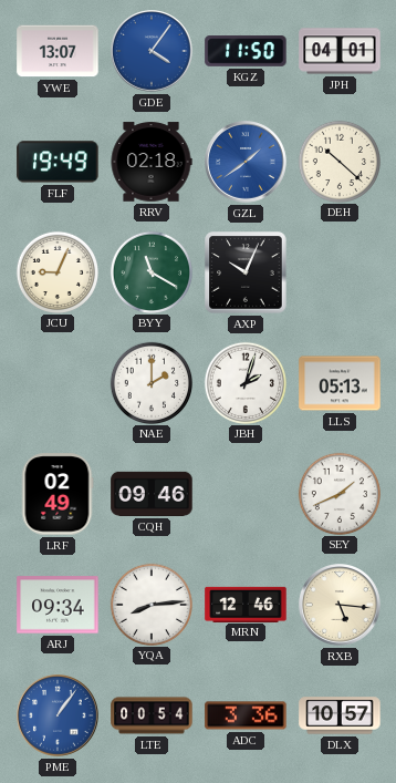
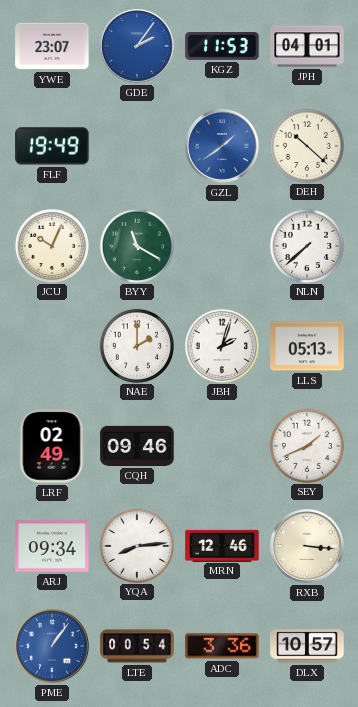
YWE: 13:07 -> 23:07 (52, 46)
GDE: 4:06 -> 2:06 (138, 47)
KGZ: 11:50 -> 11:53 (222, 47)
RRV: 02:18 -> none (152, 162)
JCU: 9:04 -> 10:04 (51, 245)
AXP: 10:04 -> none (246, 272)
NLN: none -> 7:38 (306, 245)
RXB: 5:16 -> 3:16 (308, 547)
